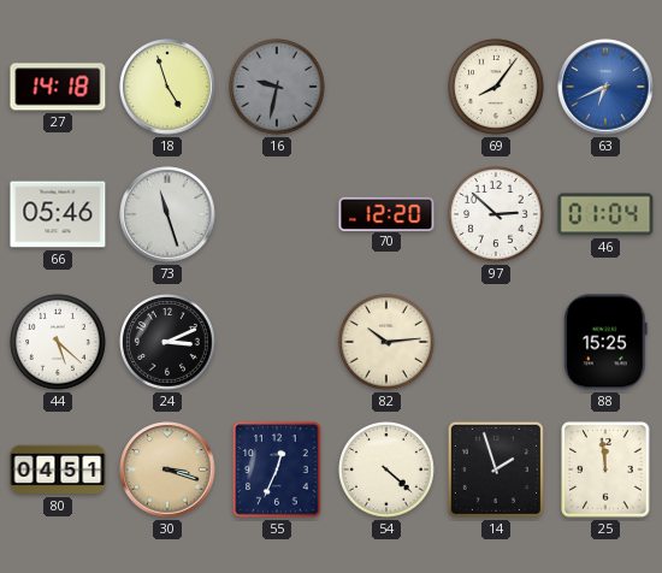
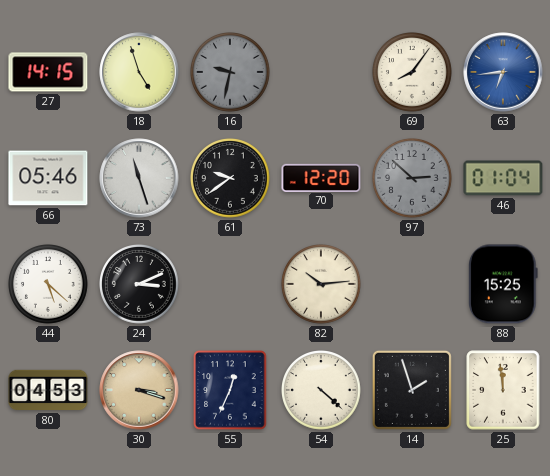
27: 14:18 -> 14:15 (48, 72)
63: 6:41 -> 6:44 (503, 72)
61: none -> 9:39 (231, 179)
97 dial: white -> grey (413, 179)
80: 04:51 -> 04:53 (48, 390)
